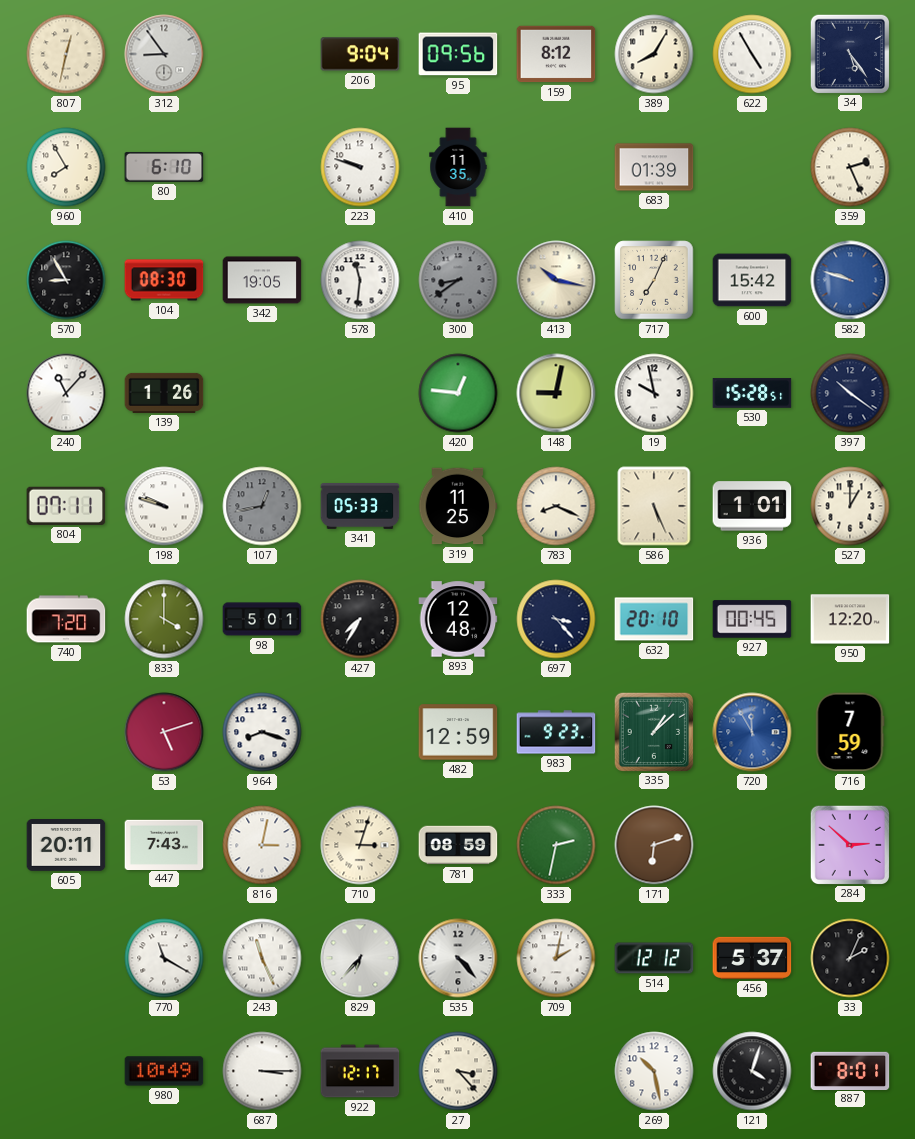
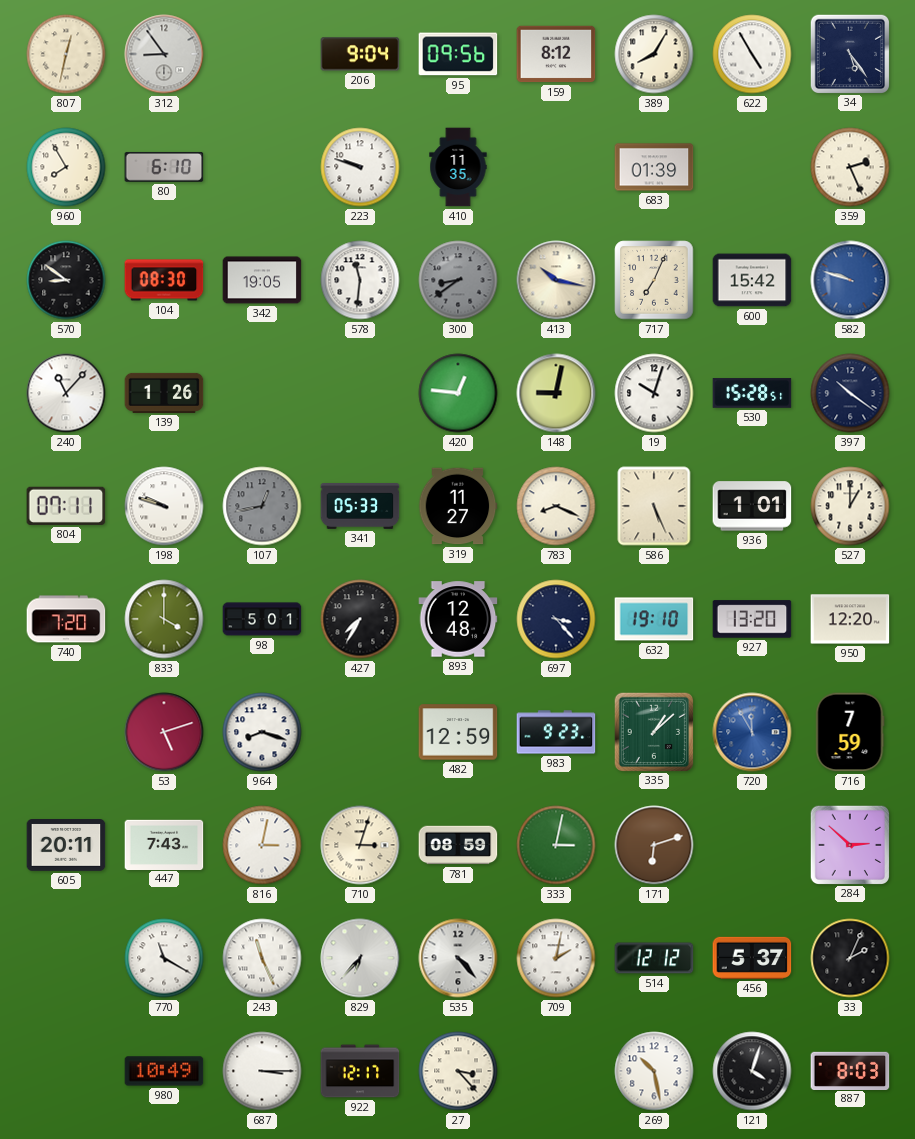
570: 8:55 -> 8:51 (66, 280)
19: 9:58 -> 10:03 (654, 393)
319: 11:25 -> 11:27 (458, 506)
632: 20:10 -> 19:10 (654, 619)
927: 00:45 -> 13:20 (752, 619)
333: 2:32 -> 3:02 (556, 845)
887: 8:01 -> 8:03 (850, 1070)
